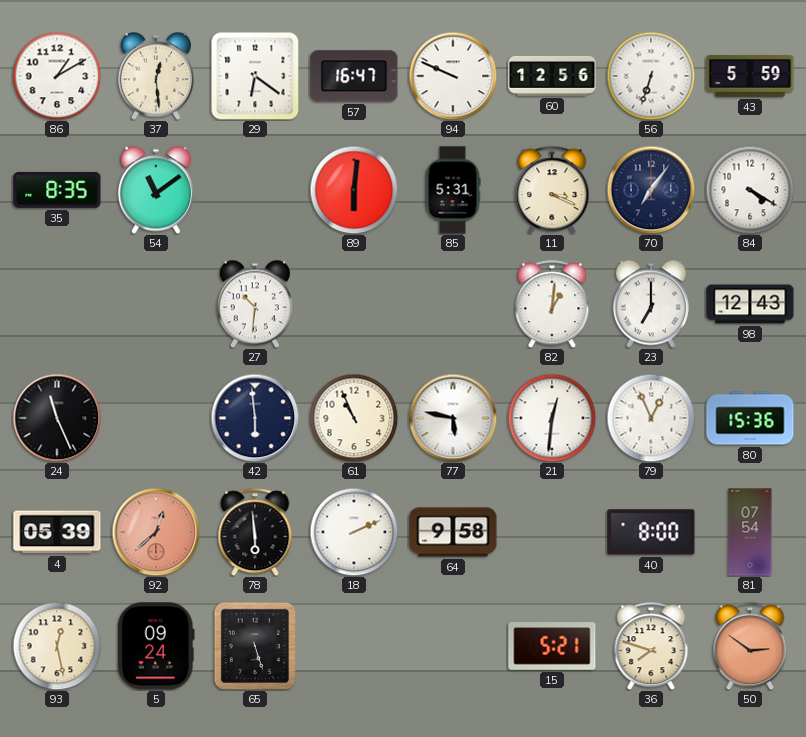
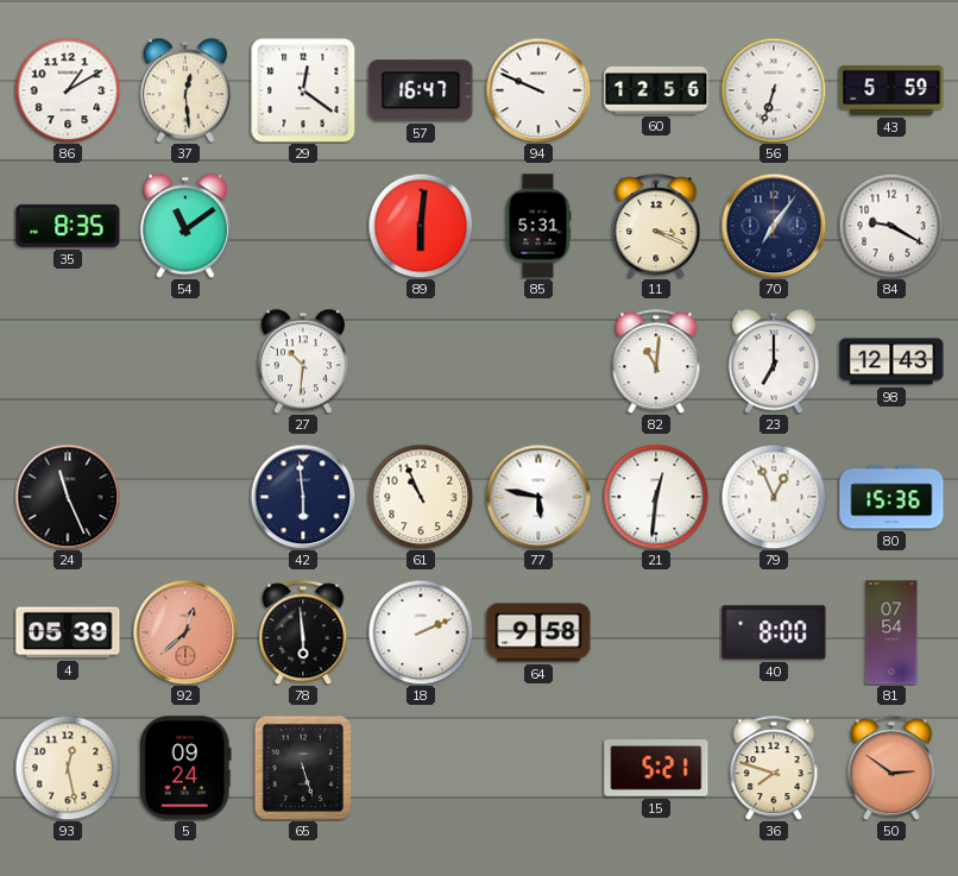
29: 6:21 -> 12:21 (303, 90)
84: 4:20 -> 9:20 (891, 226)
82: 1:01 -> 11:01 (656, 361)
